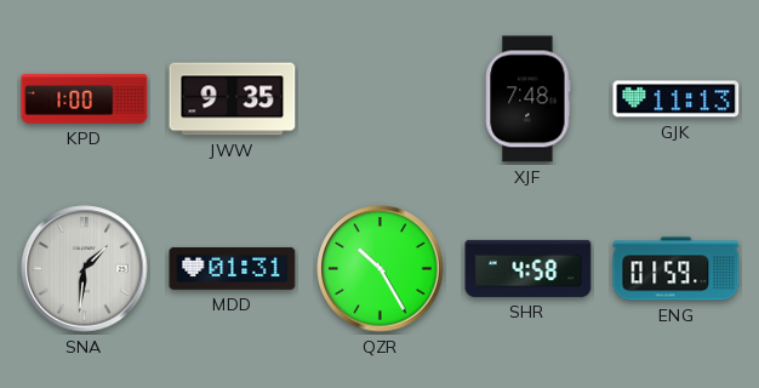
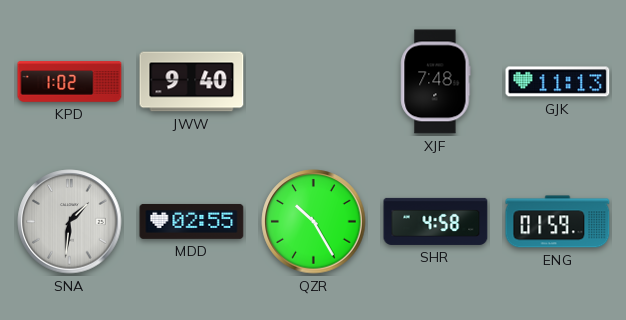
KPD: 1:00 -> 1:02 (70, 82)
JWW: 9:35 -> 9:40 (192, 82)
MDD: 01:31 -> 02:55 (192, 222)
